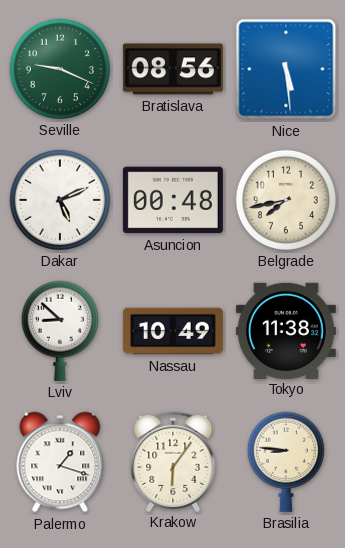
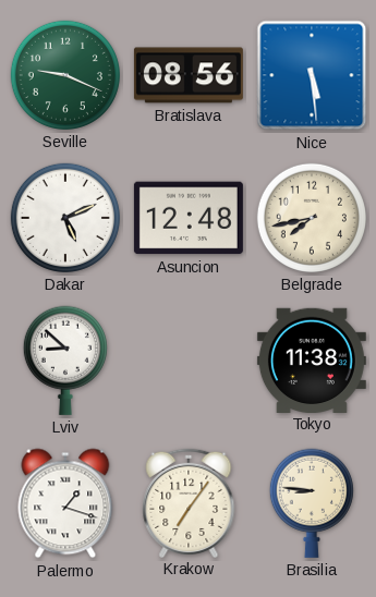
Asuncion: 00:48 -> 12:48 (189, 218)
Nassau: 10:49 -> none (173, 331)
Krakow: 6:06 -> 7:06 (189, 502)
